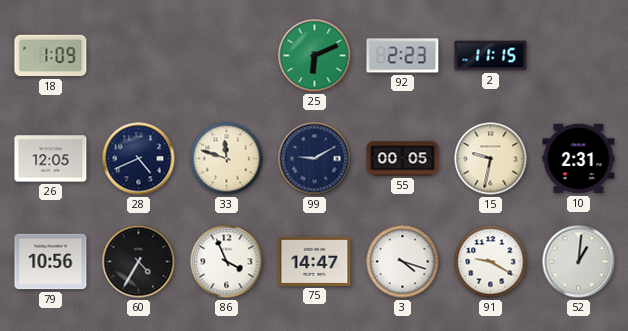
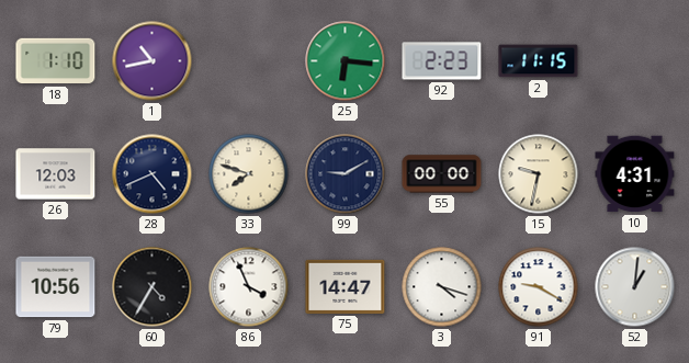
18: 1:09 -> 1:10 (56, 61)
1: none -> 10:43 (153, 61)
25: 6:11 -> 6:16 (346, 61)
26: 12:05 -> 12:03 (56, 174)
33: 11:48 -> 7:48 (249, 174)
55: 00:05 -> 00:00 (442, 174)
10: 2:31 -> 4:31 (635, 174)
